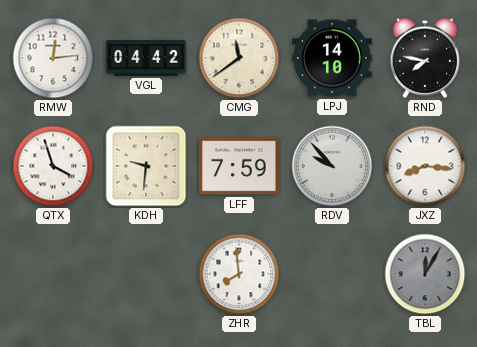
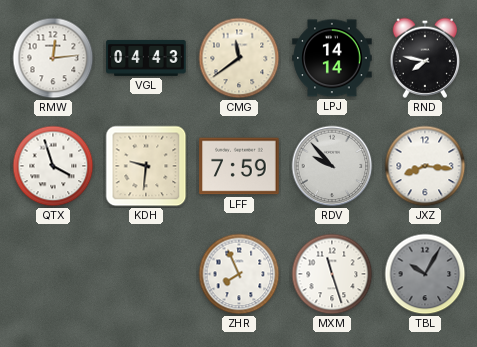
VGL: 04:42 -> 04:43 (146, 58)
LPJ: 14:10 -> 14:14 (332, 58)
ZHR: 7:59 -> 7:56 (239, 274)
MXM: none -> 11:27 (332, 274)
TBL: 12:05 -> 10:05 (425, 274)
